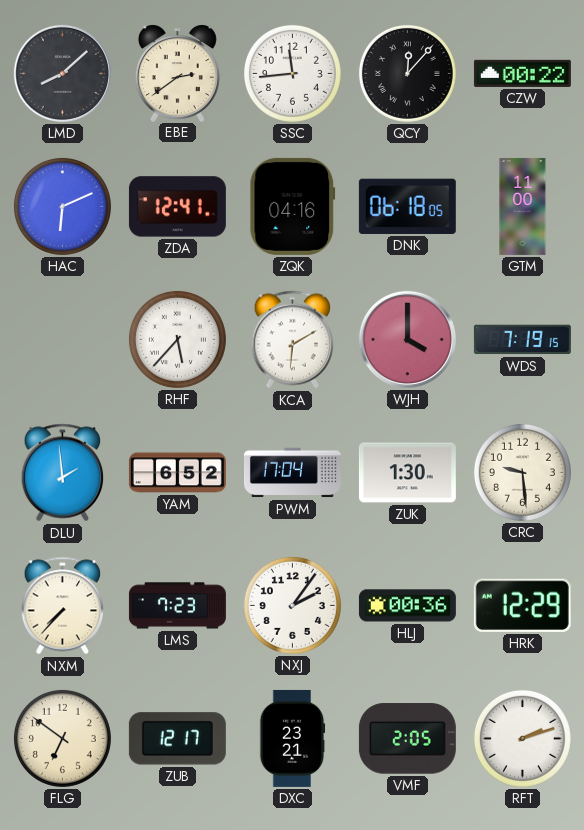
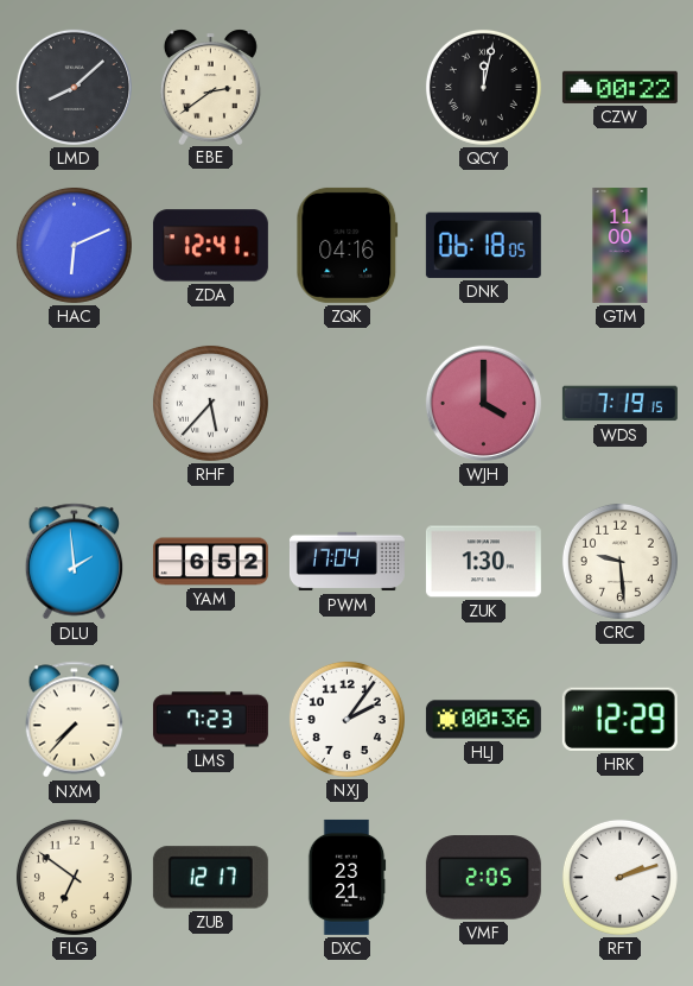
SSC: 11:44 -> none (292, 73)
QCY: 12:07 -> 12:02 (483, 87)
KCA: 6:10 -> none (293, 340)
